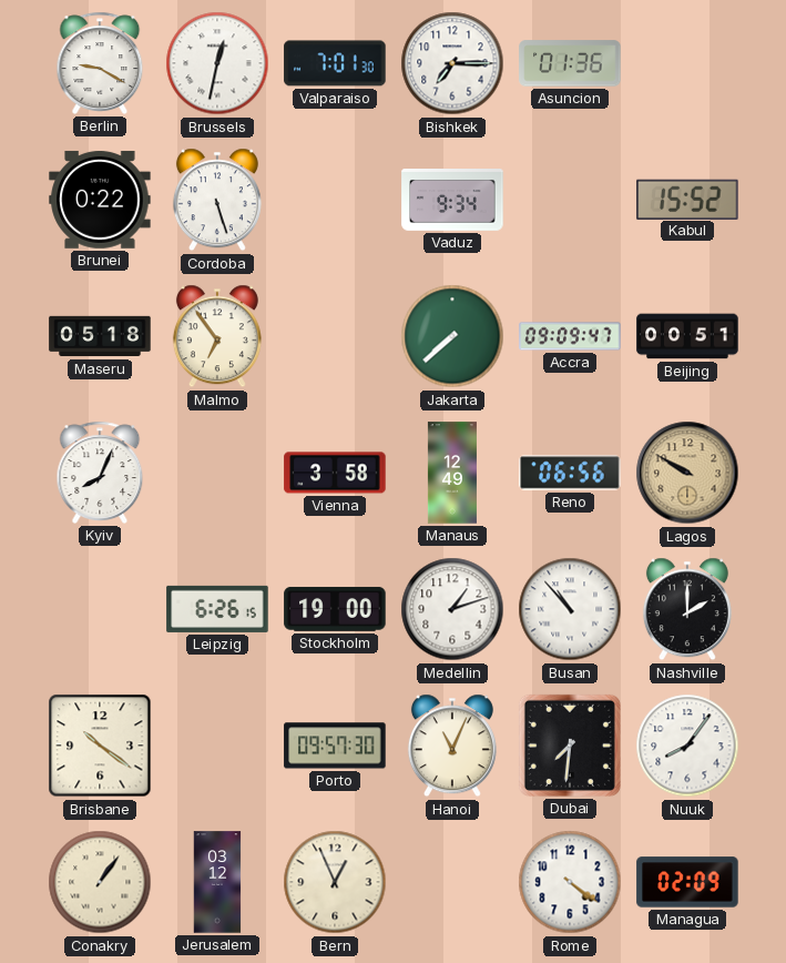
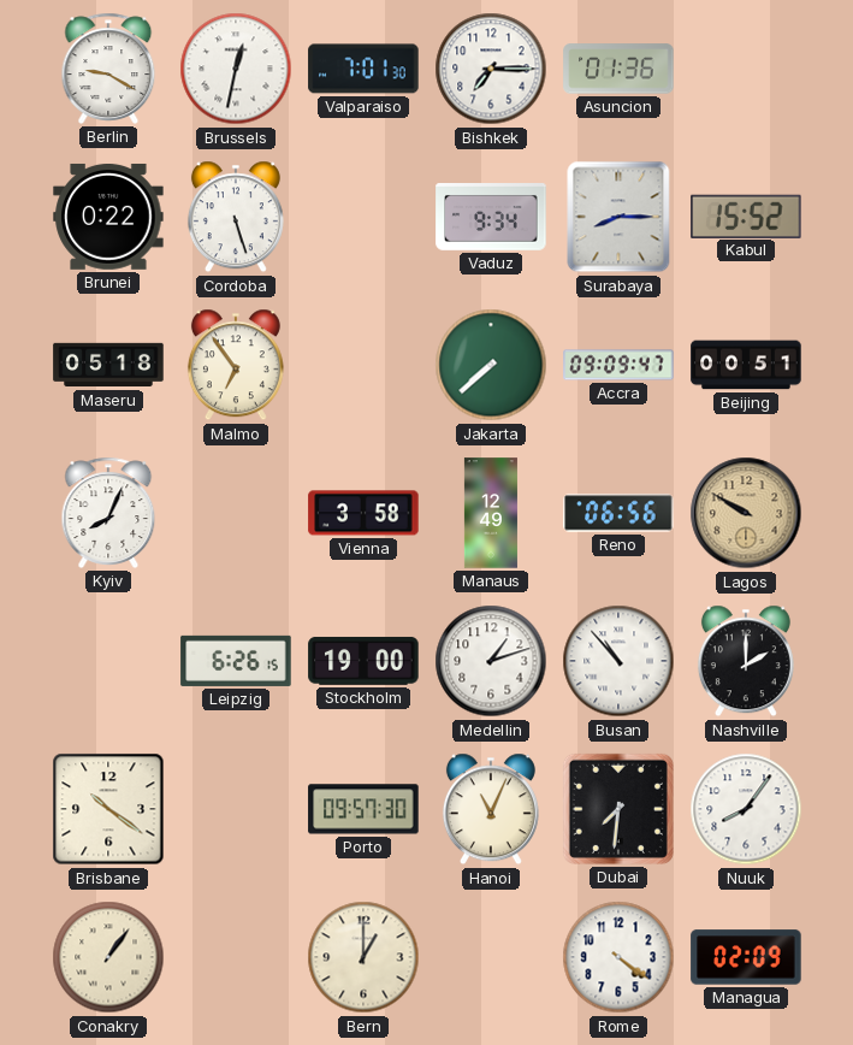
Surabaya: none -> 8:15 (618, 217)
Jerusalem: 03:12 -> none (217, 882)
Bern: 12:56 -> 1:00 (363, 957)
